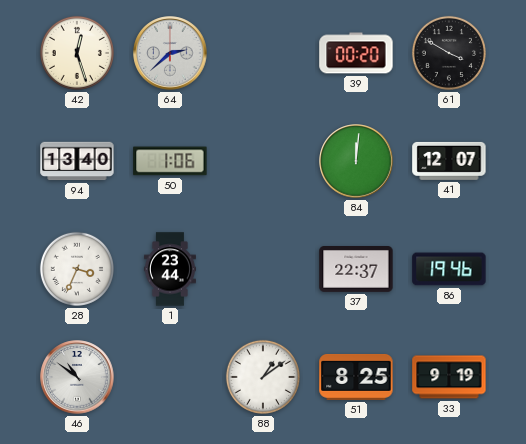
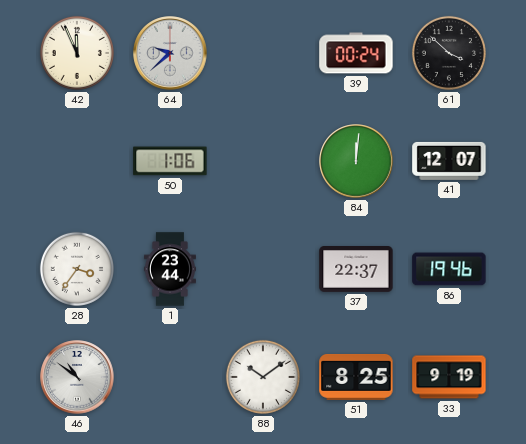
42: 12:27 -> 11:56 (77, 53)
64: 2:38 -> 9:38 (170, 53)
39: 00:20 -> 00:24 (356, 53)
61: 3:50 -> 3:52 (449, 53)
94: 13:40 -> none (77, 161)
28: 3:34 -> 3:36 (77, 269)
88: 1:09 -> 10:09 (263, 377)
